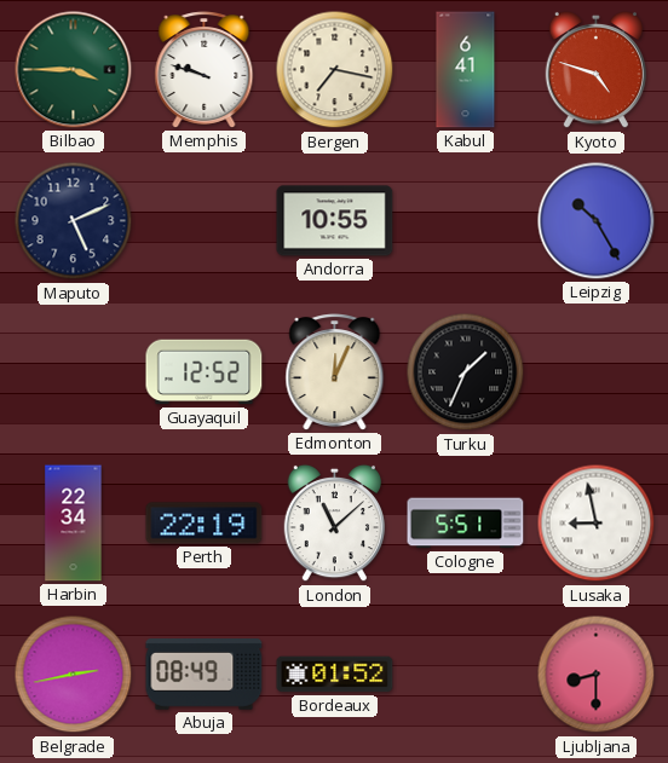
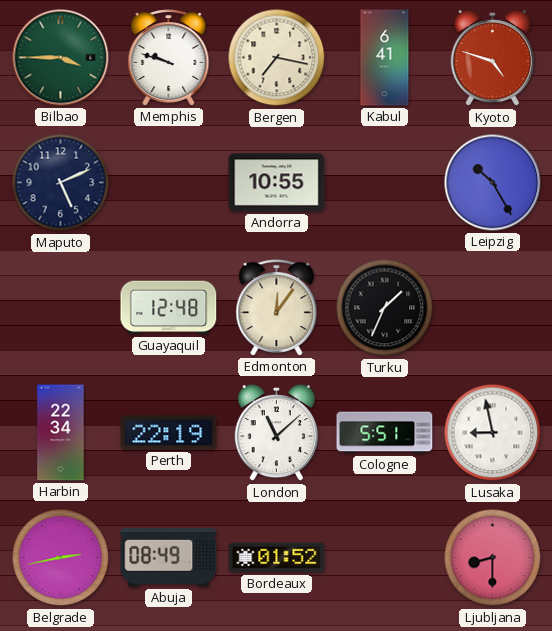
Guayaquil: 12:52 -> 12:48 (169, 308)
Edmonton: 12:04 -> 12:06 (277, 308)
